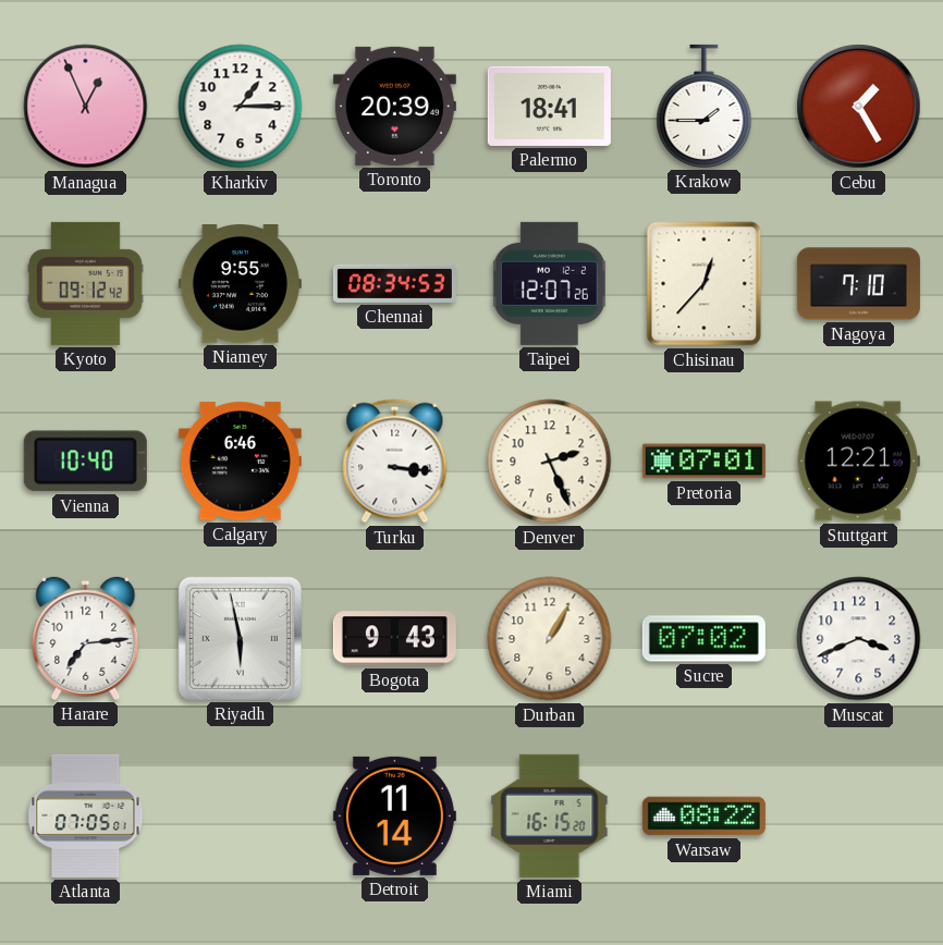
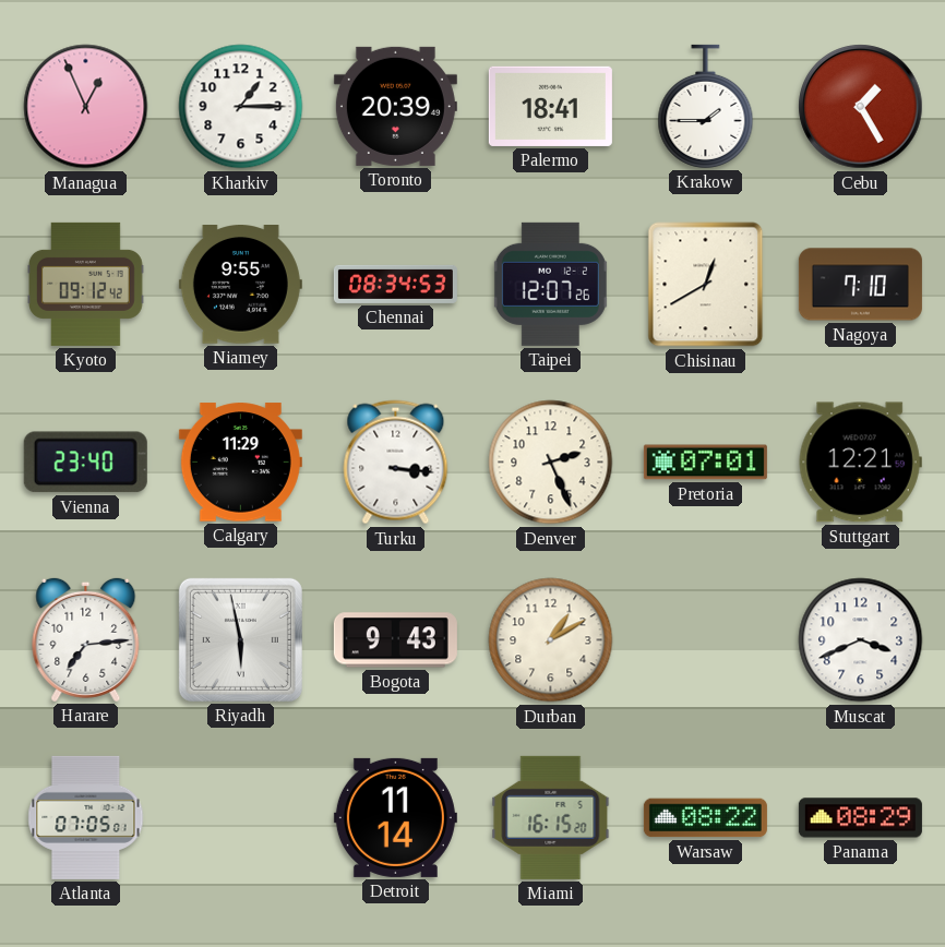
Chisinau: 12:37 -> 12:40 (706, 285)
Vienna: 10:40 -> 23:40 (85, 463)
Calgary: 6:46 -> 11:29 (240, 463)
Durban: 1:05 -> 1:10 (551, 640)
Sucre: 07:02 -> none (703, 639)
Panama: none -> 08:29 (860, 818)
